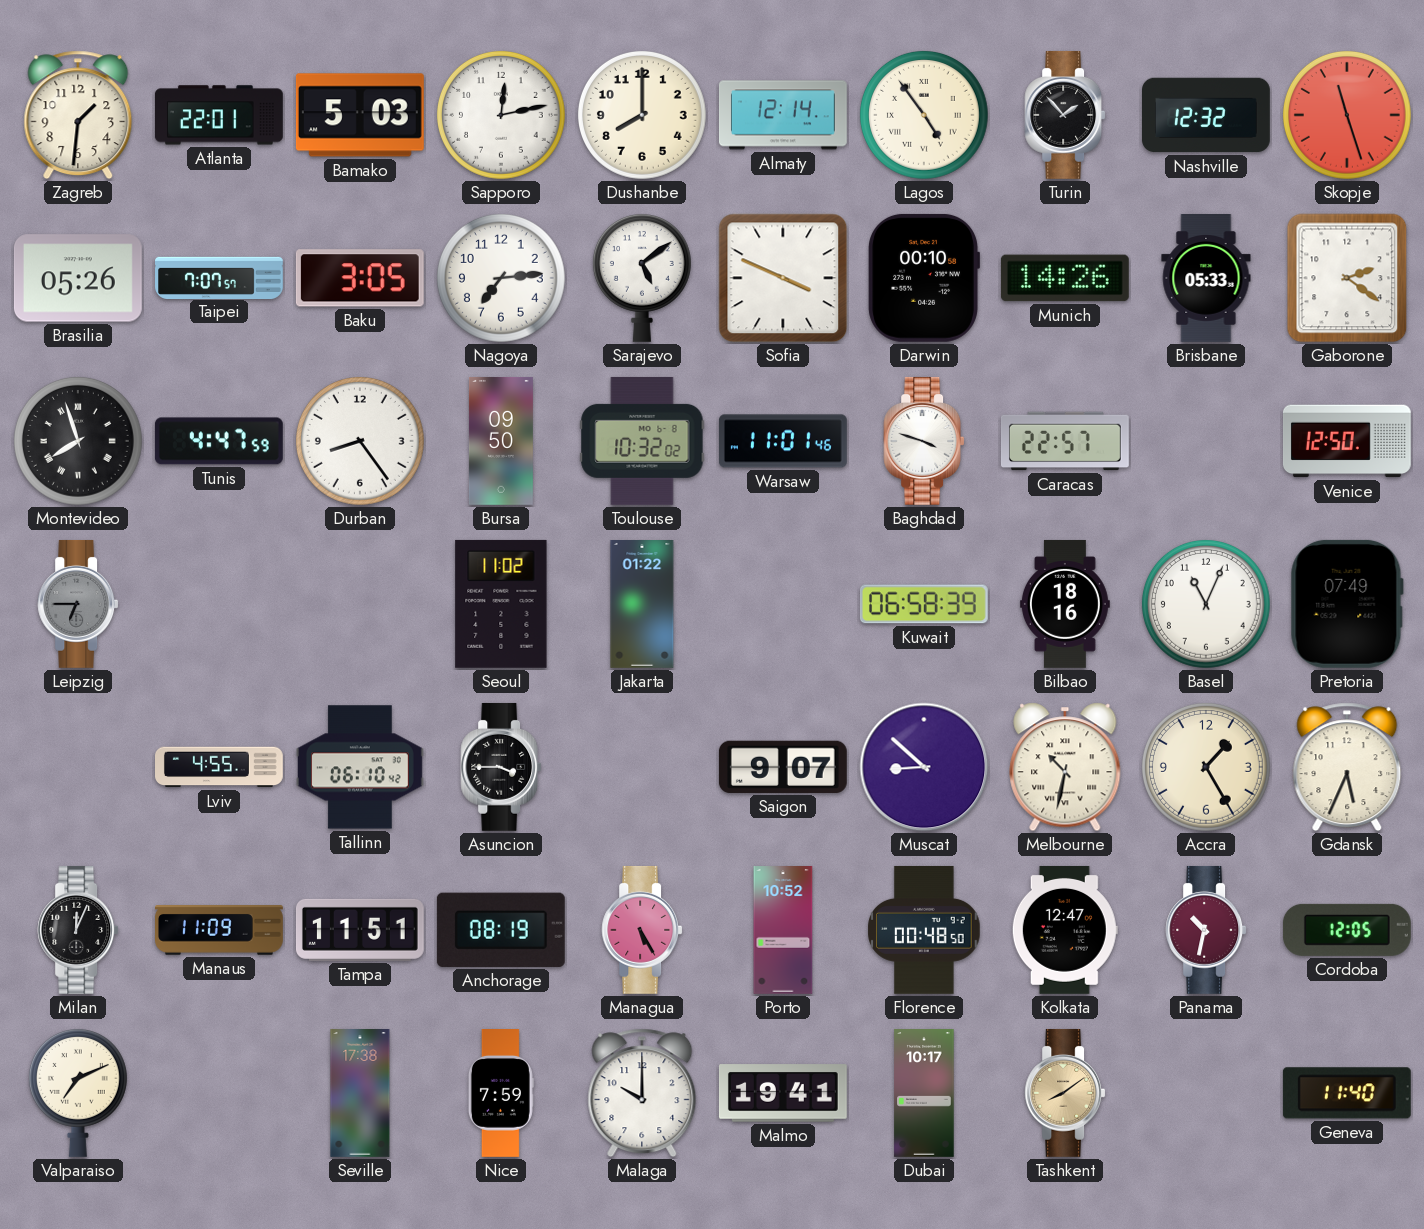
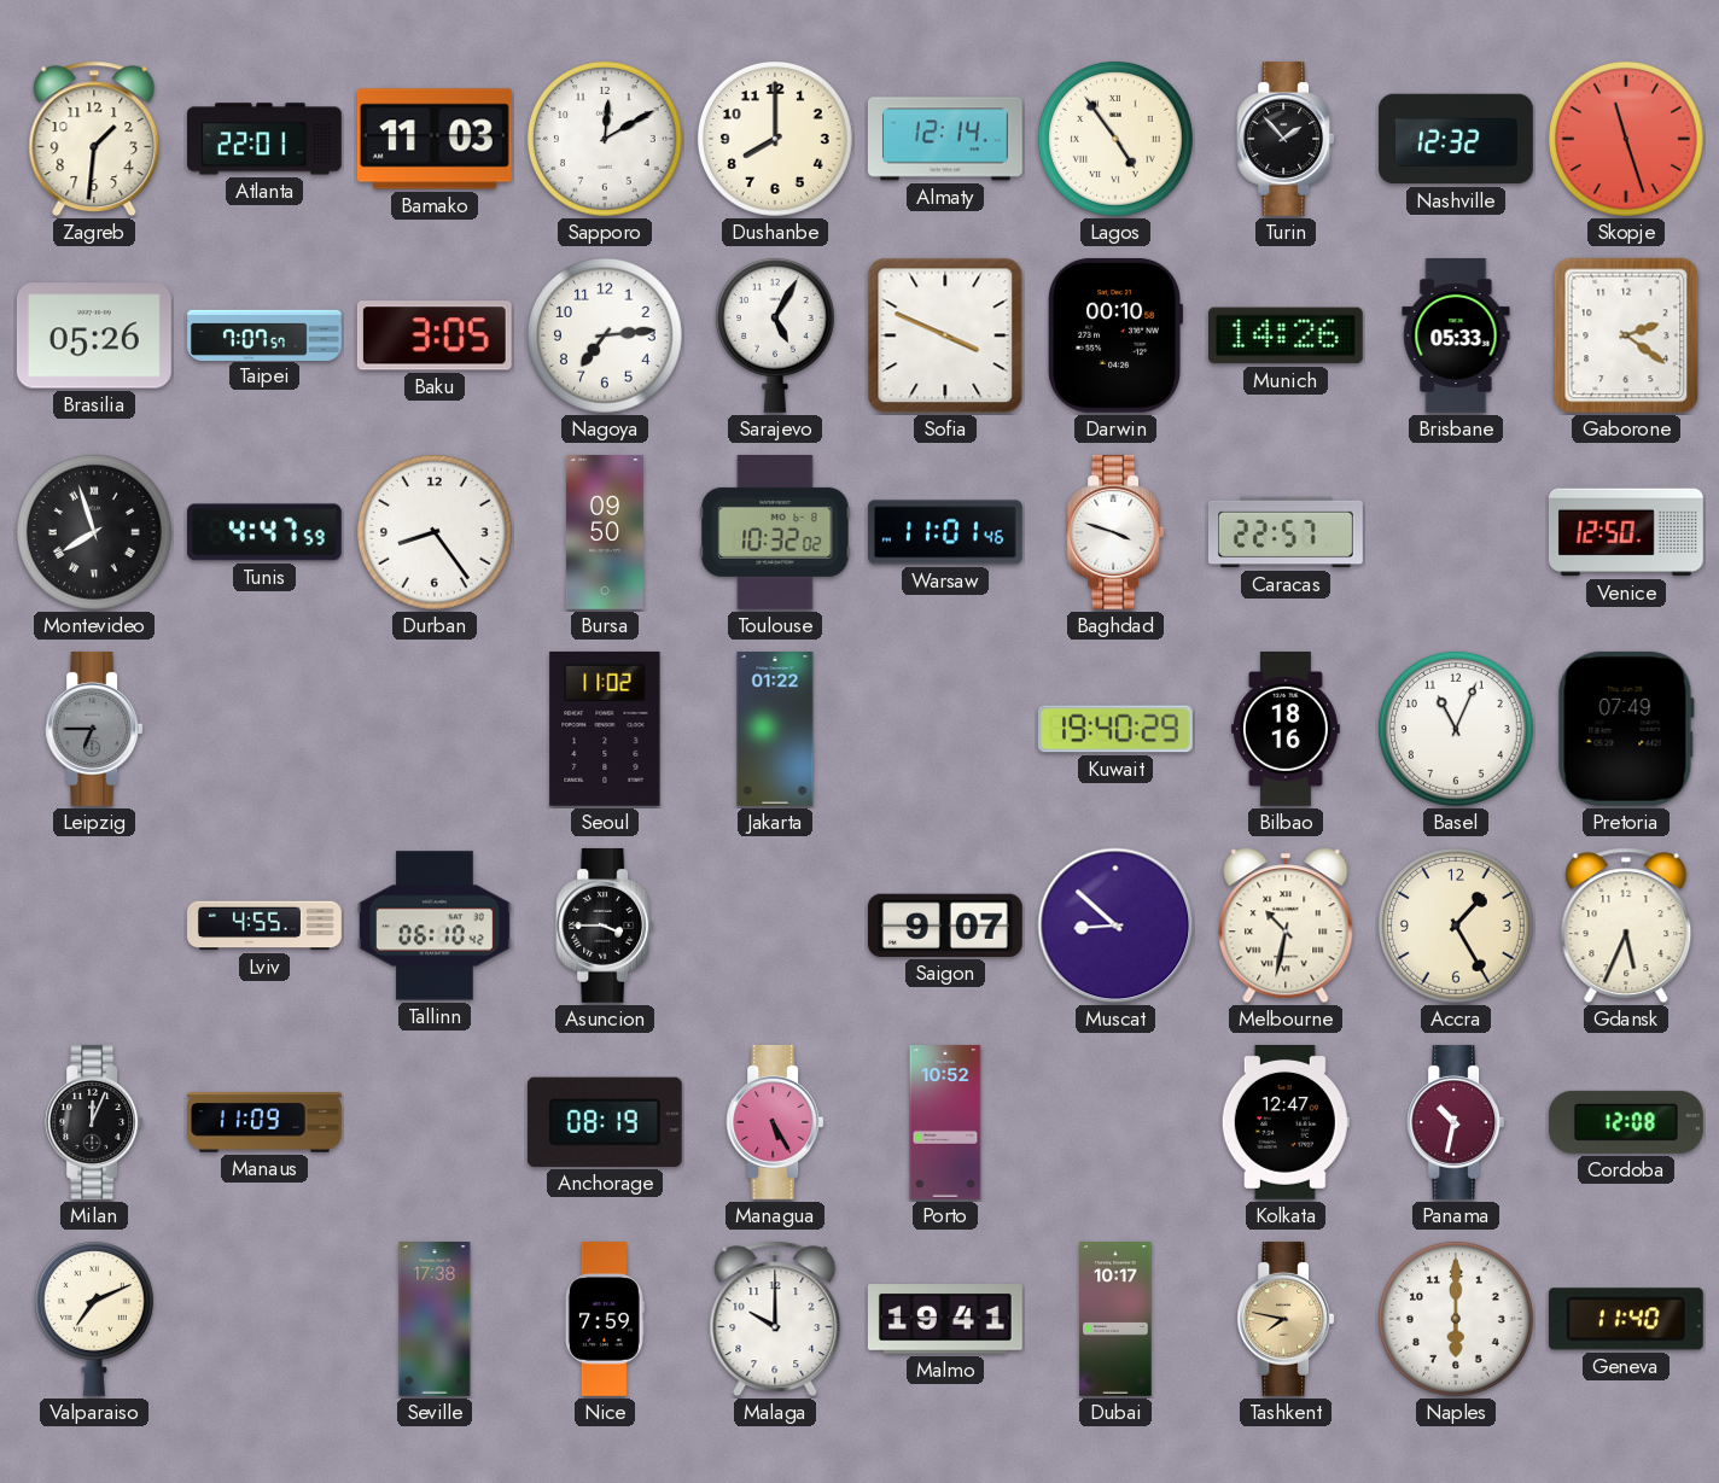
Bamako: 5:03 -> 11:03 (435, 139)
Sapporo: 12:13 -> 12:10 (605, 139)
Sarajevo: 5:09 -> 5:05 (775, 335)
Kuwait: 06:58 -> 19:40 (1115, 729)
Tampa: 11:51 -> none (360, 930)
Florence: 00:48 -> none (924, 930)
Cordoba: 12:05 -> 12:08 (1626, 1122)
Tashkent: 8:09 -> 7:47 (1286, 1319)
Naples: none -> 6:00 (1456, 1319)
